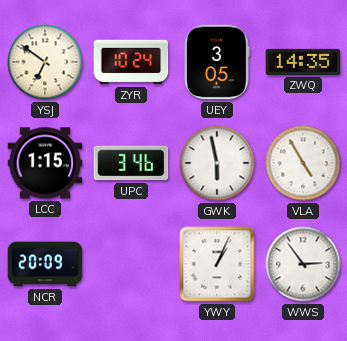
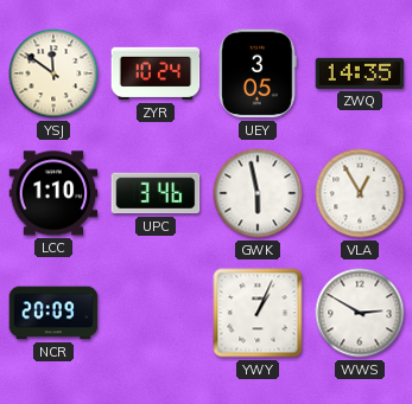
YSJ: 6:51 -> 11:51 (53, 73)
LCC: 1:15 -> 1:10 (53, 193)
VLA: 4:55 -> 12:55 (360, 193)
WWS: 2:54 -> 2:50 (360, 313)
